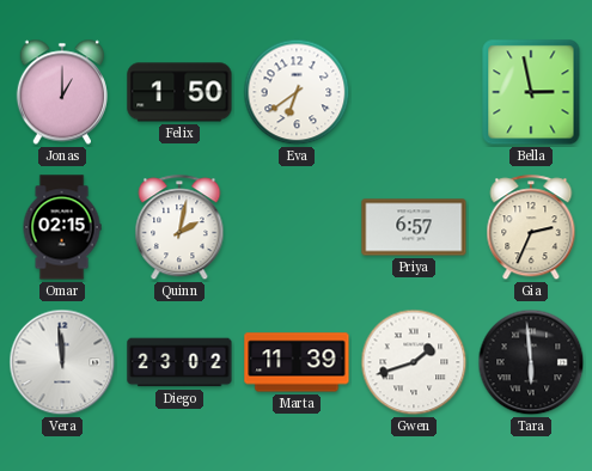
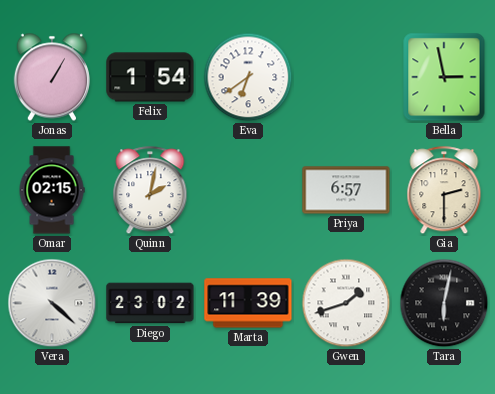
Jonas: 1:00 -> 1:05 (52, 77)
Felix: 1:50 -> 1:54 (150, 77)
Gia: 2:34 -> 2:30 (444, 191)
Vera: 11:59 -> 4:22 (52, 303)
Tara: 5:59 -> 6:02 (444, 303)
